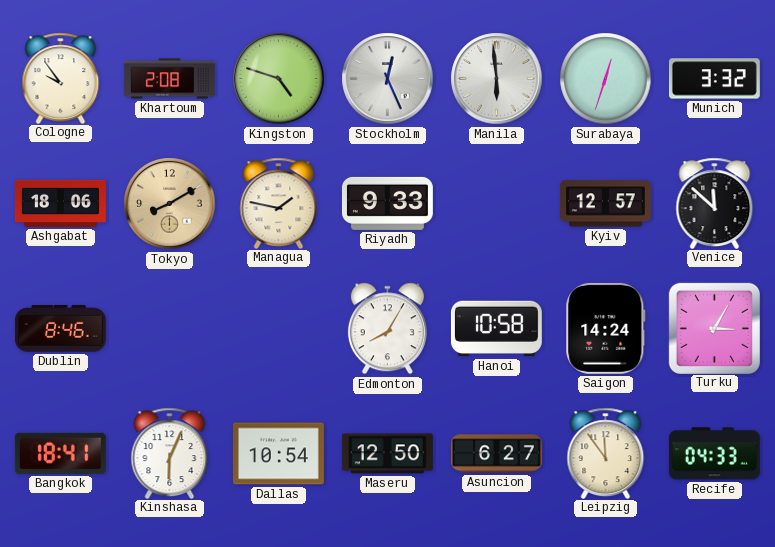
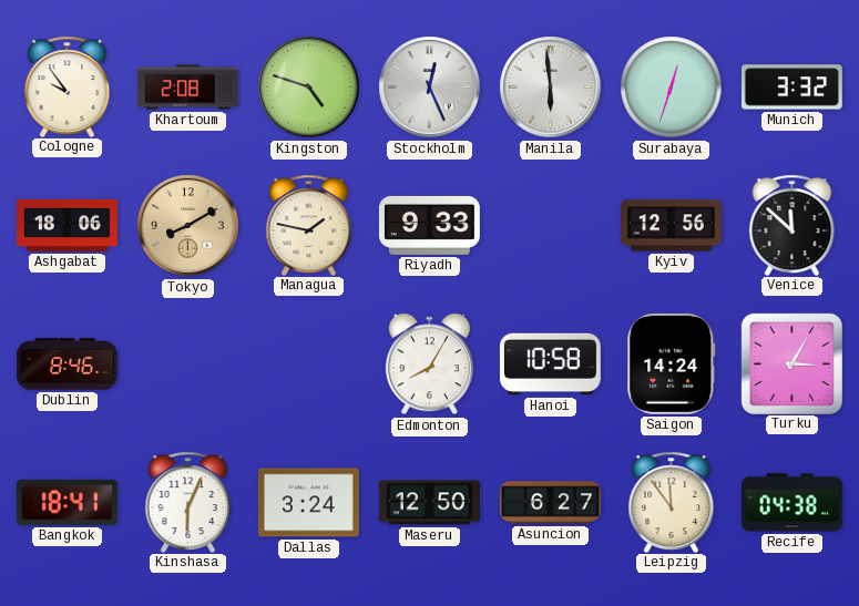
Kyiv: 12:57 -> 12:56 (671, 226)
Dallas: 10:54 -> 3:24 (308, 503)
Recife: 04:33 -> 04:38 (791, 503)
